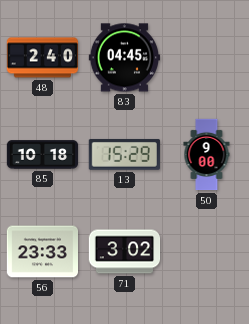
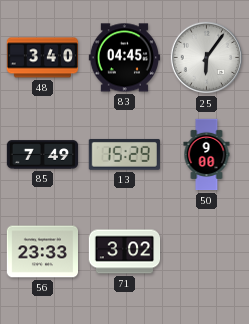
48: 2:40 -> 3:40 (43, 58)
25: none -> 6:06 (207, 58)
85: 10:18 -> 7:49 (43, 155)
